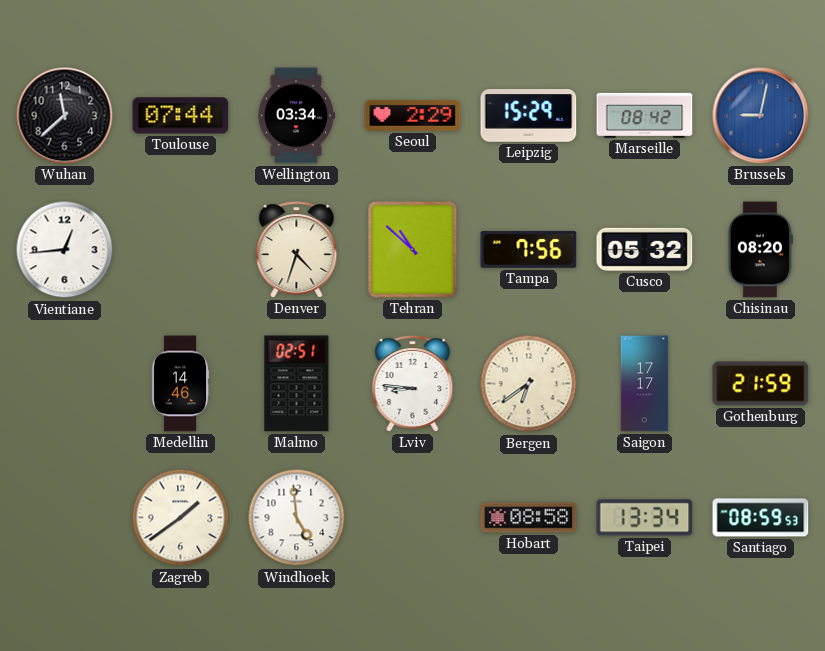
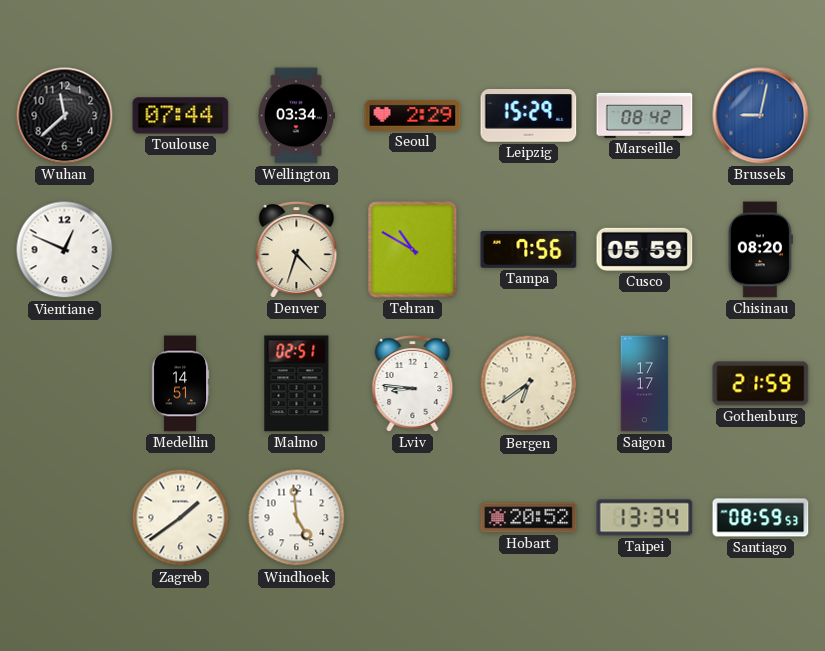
Vientiane: 12:44 -> 12:49 (65, 250)
Tehran: 10:52 -> 10:50 (413, 250)
Cusco: 05:32 -> 05:59 (645, 249)
Medellin: 14:46 -> 14:51 (180, 384)
Hobart: 08:58 -> 20:52 (529, 518)
